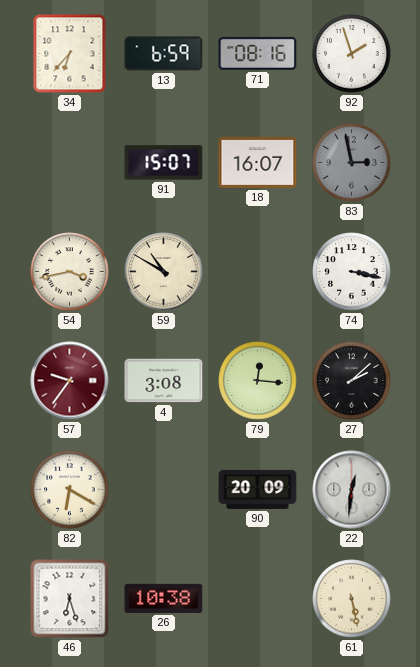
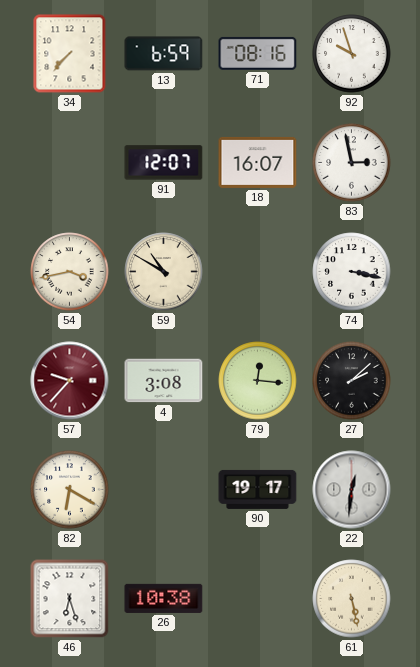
34: 6:37 -> 7:37 (70, 54)
92: 1:57 -> 9:57 (352, 54)
91: 15:07 -> 12:07 (164, 163)
83 dial: grey -> white (352, 163)
57: 9:36 -> 9:37 (70, 381)
90: 20:09 -> 19:17 (258, 489)
